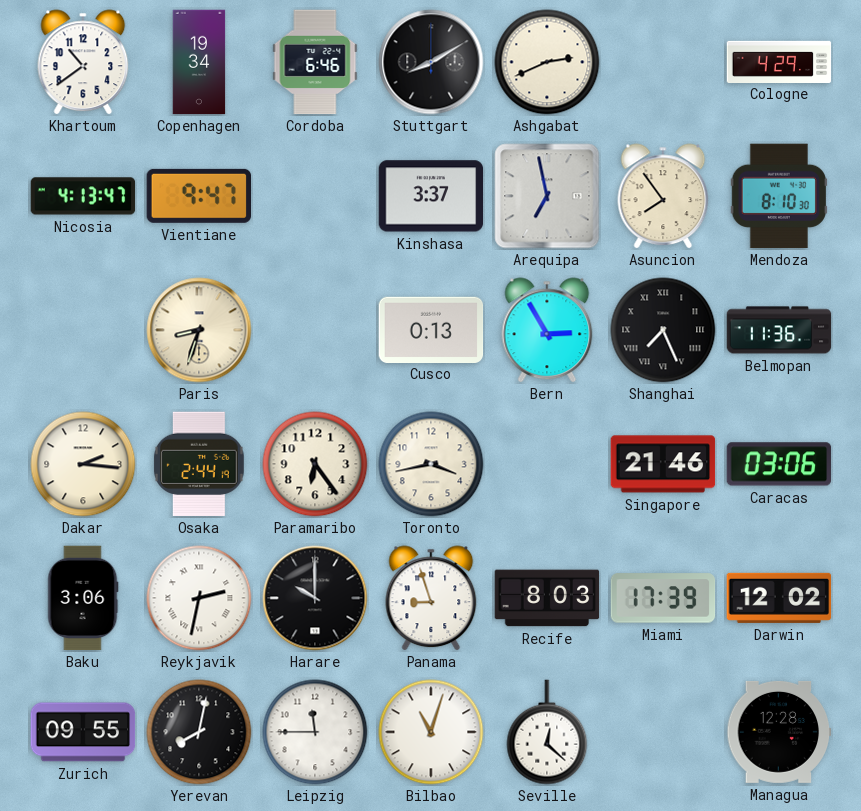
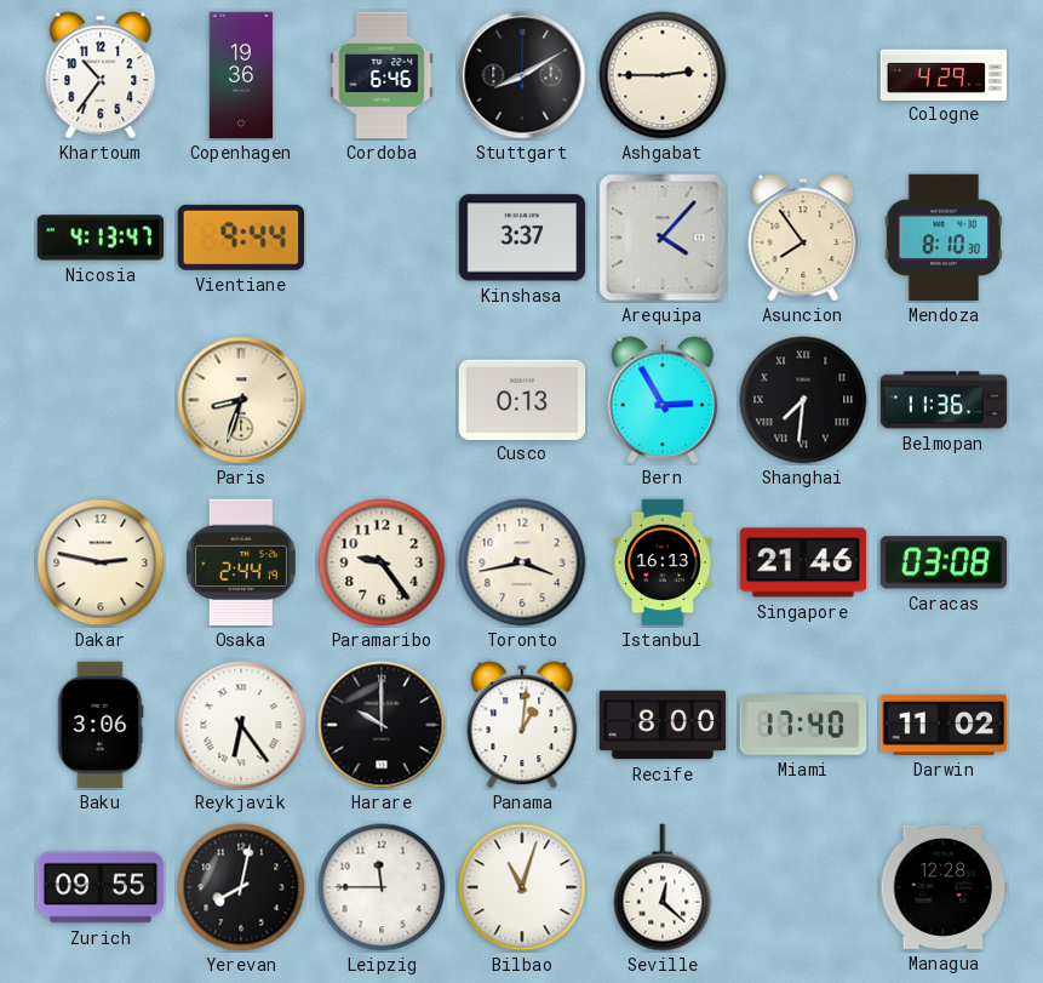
Khartoum: 10:39 -> 10:36 (101, 75)
Copenhagen: 19:34 -> 19:36 (241, 75)
Ashgabat: 2:41 -> 2:45 (663, 75)
Vientiane: 9:47 -> 9:44 (240, 238)
Arequipa: 6:58 -> 4:07 (663, 238)
Shanghai: 7:26 -> 7:31 (803, 400)
Dakar: 2:16 -> 2:47 (101, 562)
Paramaribo: 6:24 -> 9:24 (382, 562)
Istanbul: none -> 16:13 (663, 562)
Caracas: 03:06 -> 03:08 (944, 562)
Reykjavik: 2:32 -> 6:24 (241, 725)
Panama: 8:57 -> 1:01 (522, 725)
Recife: 8:03 -> 8:00 (663, 725)
Miami: 17:39 -> 17:40 (803, 725)
Darwin: 12:02 -> 11:02 (944, 725)
